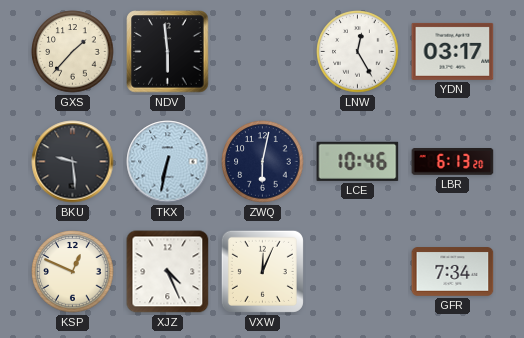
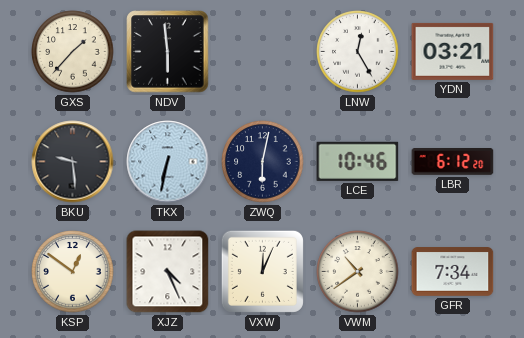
YDN: 03:17 -> 03:21 (453, 51)
LBR: 6:13 -> 6:12 (453, 162)
KSP: 12:49 -> 12:51 (73, 272)
VWM: none -> 10:39 (358, 272)
